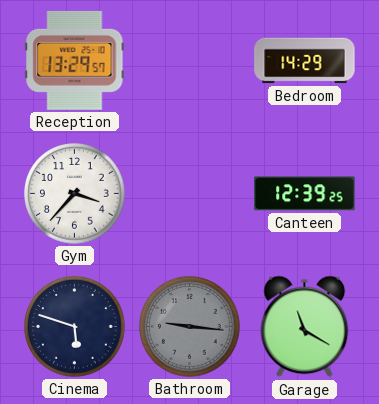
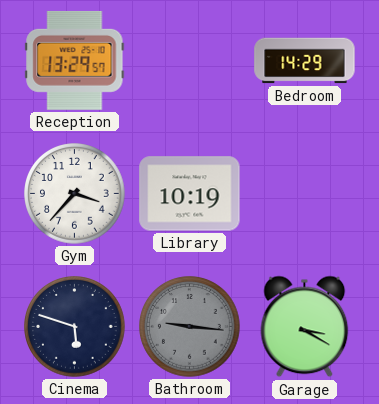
Library: none -> 10:19 (190, 194)
Canteen: 12:39 -> none (305, 194)
Garage: 11:20 -> 3:20 (305, 327)
